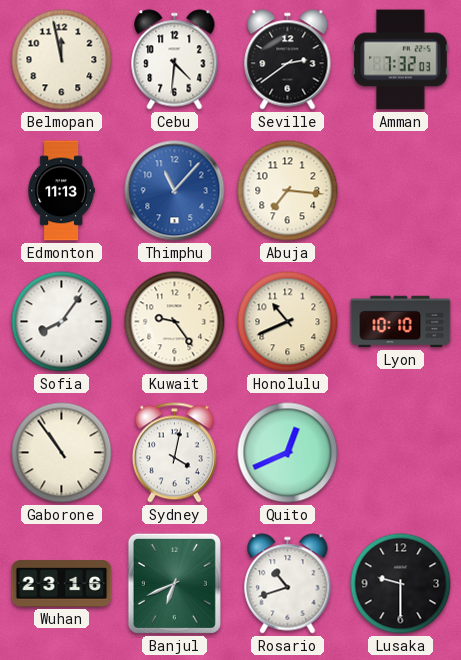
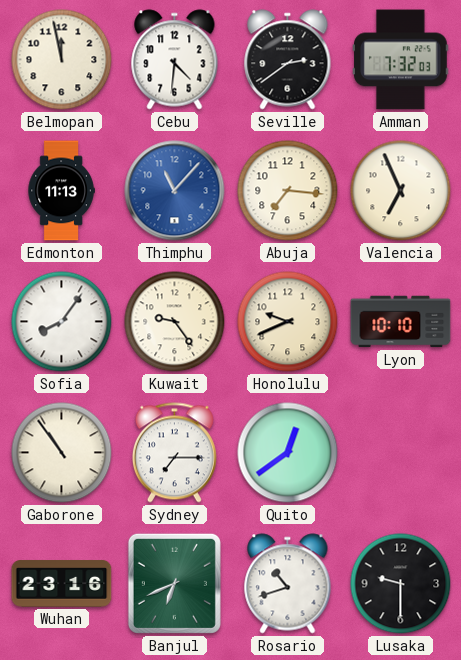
Valencia: none -> 6:56 (401, 191)
Honolulu: 10:41 -> 9:41 (288, 322)
Sydney: 4:02 -> 7:15 (174, 453)
Quito: 12:41 -> 12:39 (288, 453)
